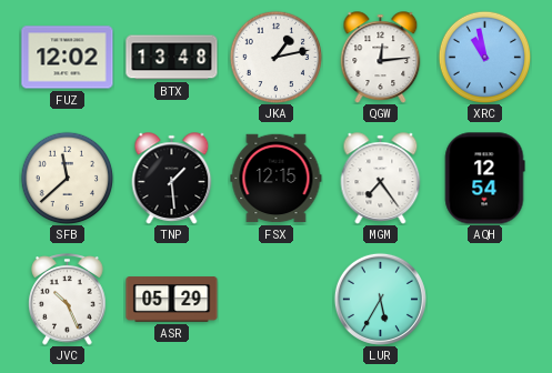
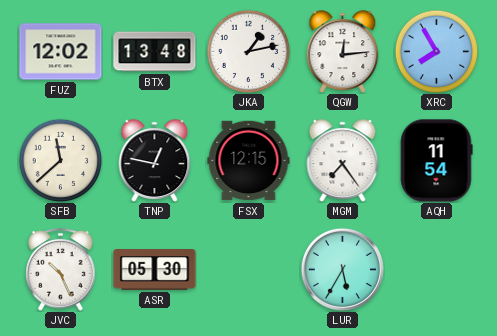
XRC: 10:58 -> 7:55 (436, 51)
TNP: 1:29 -> 12:47 (155, 161)
AQH: 12:54 -> 11:54 (436, 161)
ASR: 05:29 -> 05:30 (155, 270)
